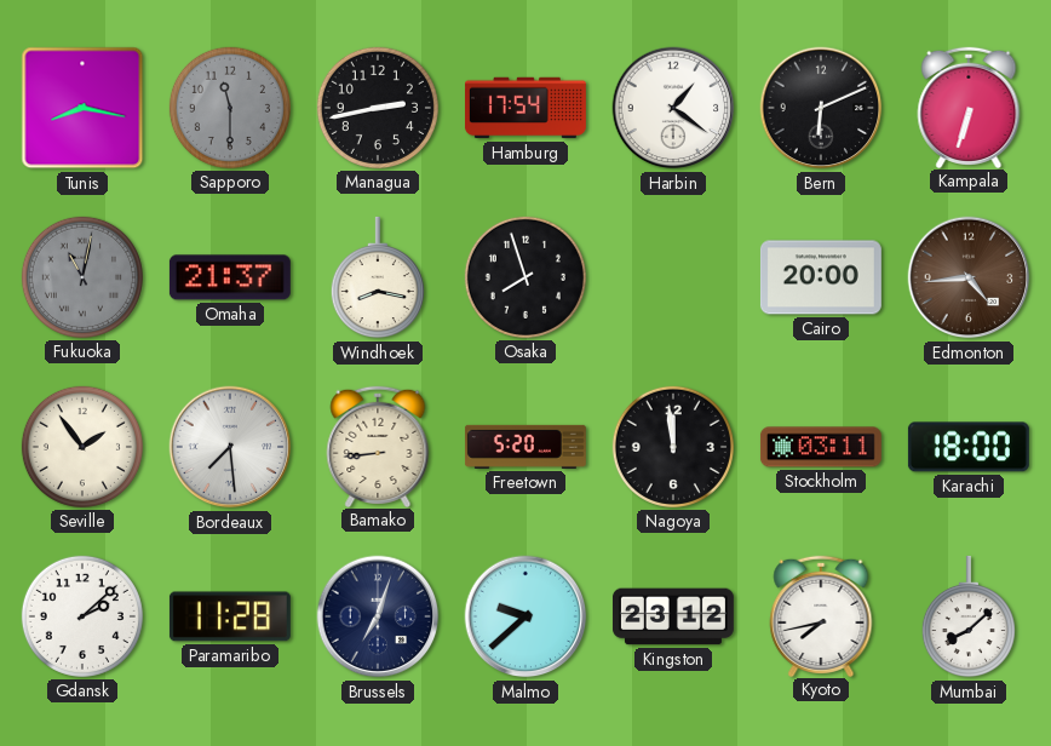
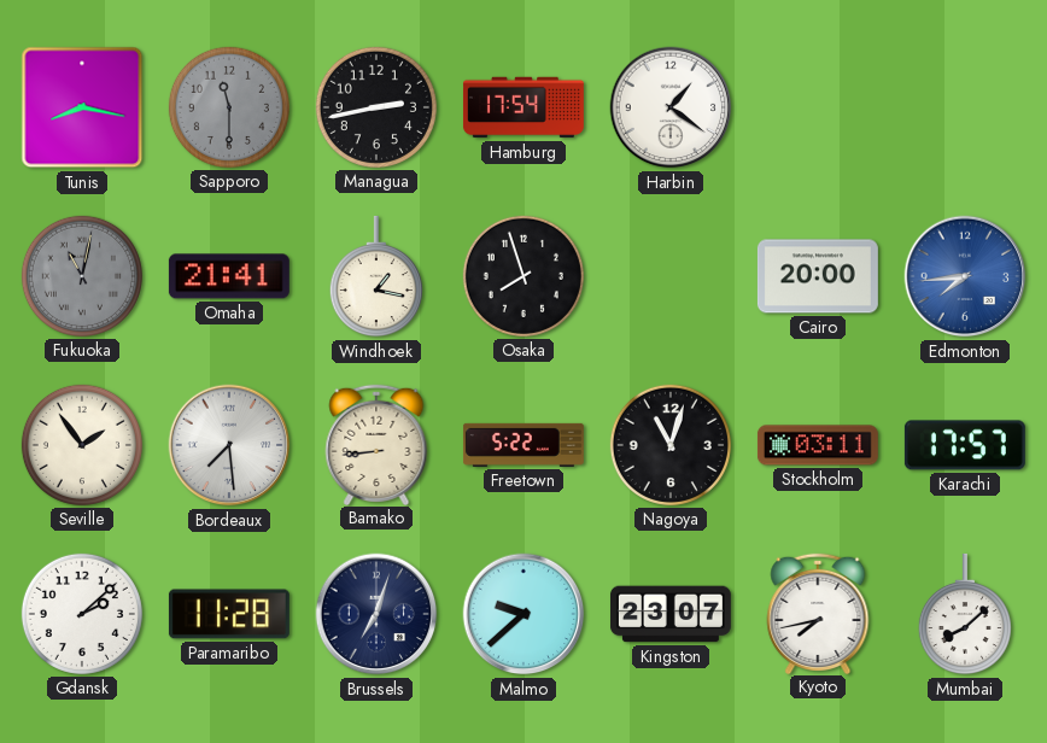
Bern: 6:11 -> none (821, 108)
Kampala: 6:33 -> none (969, 107)
Omaha: 21:37 -> 21:41 (229, 276)
Windhoek: 8:17 -> 1:17 (376, 276)
Edmonton: 4:44 -> 7:44 (965, 276)
Edmonton dial: brown -> blue (965, 276)
Freetown: 5:20 -> 5:22 (523, 445)
Nagoya: 11:59 -> 11:03 (671, 445)
Karachi: 18:00 -> 17:57 (965, 445)
Kingston: 23:12 -> 23:07 (671, 614)
